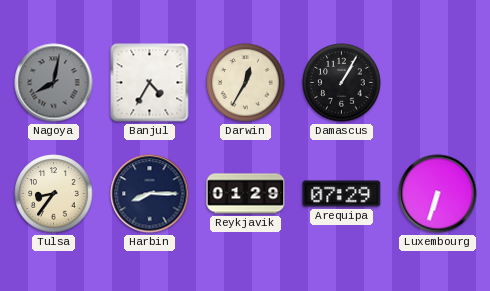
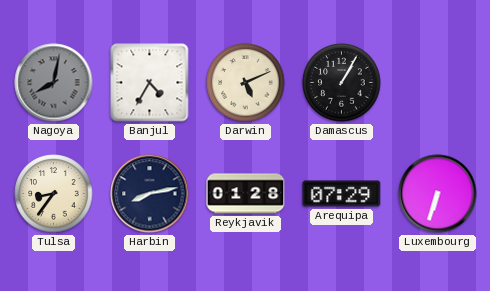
Darwin: 12:35 -> 5:11 (246, 83)
Harbin: 8:15 -> 8:13 (150, 194)
Reykjavik: 01:29 -> 01:28 (246, 194)
